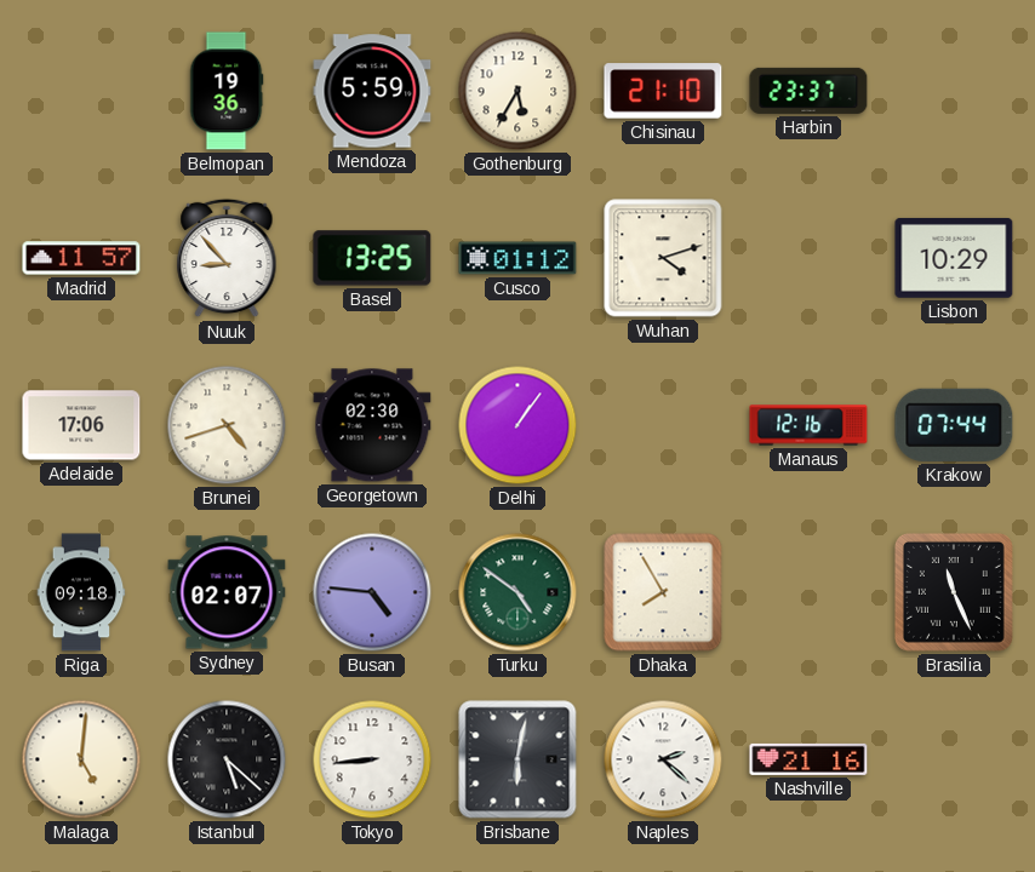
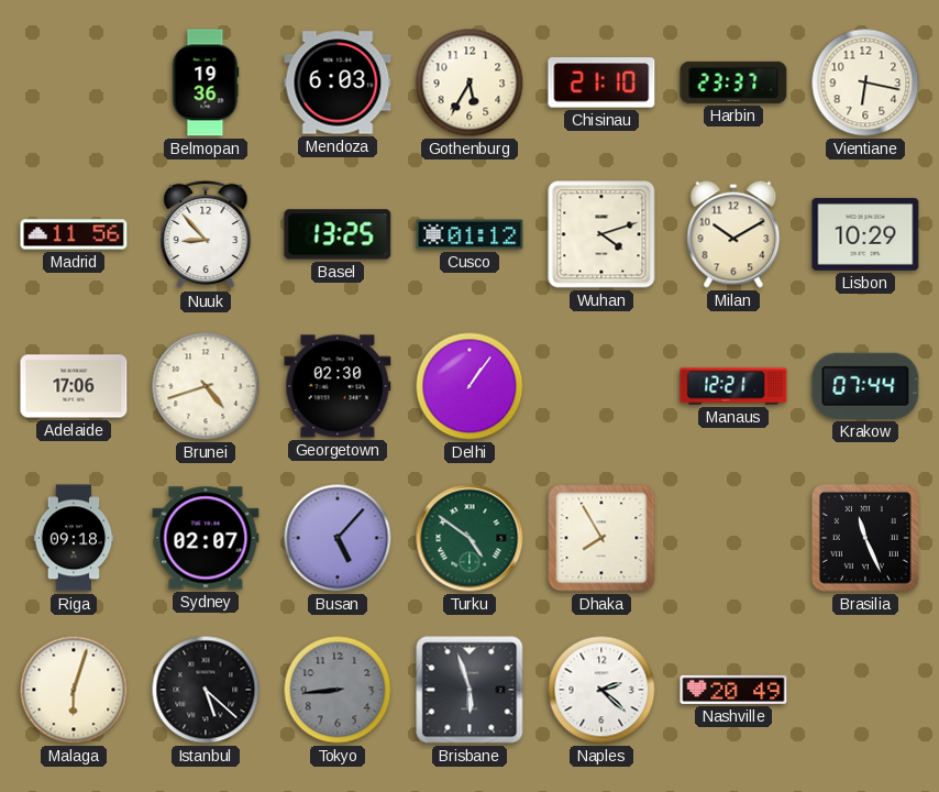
Mendoza: 5:59 -> 6:03 (338, 82)
Vientiane: none -> 6:17 (865, 82)
Madrid: 11:57 -> 11:56 (74, 234)
Milan: none -> 10:10 (733, 234)
Manaus: 12:16 -> 12:21 (733, 386)
Busan: 4:46 -> 5:07 (338, 538)
Malaga: 5:01 -> 6:03 (74, 690)
Tokyo dial: white -> grey (338, 690)
Brisbane: 6:02 -> 5:57 (469, 690)
Nashville: 21:16 -> 20:49 (733, 690)
